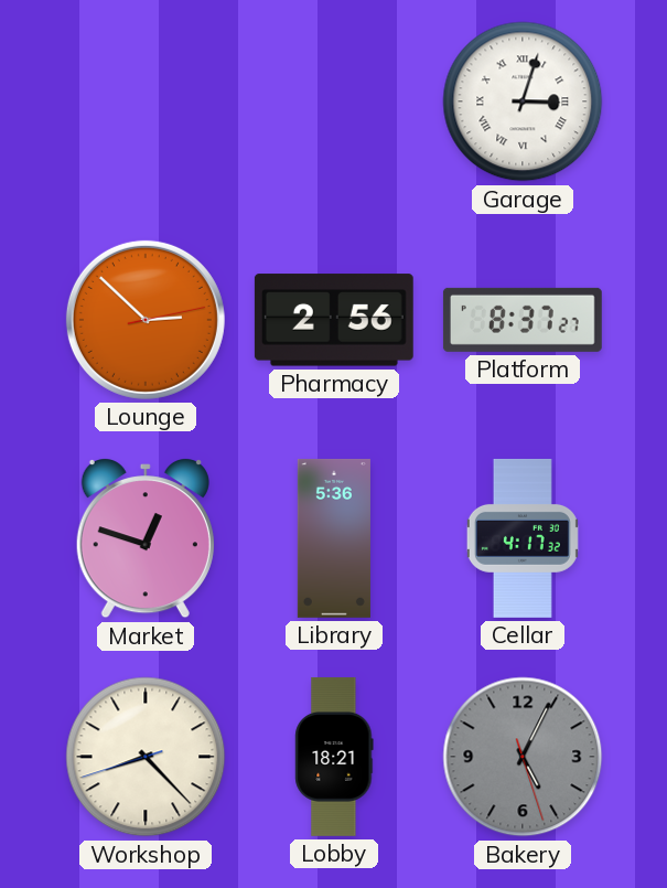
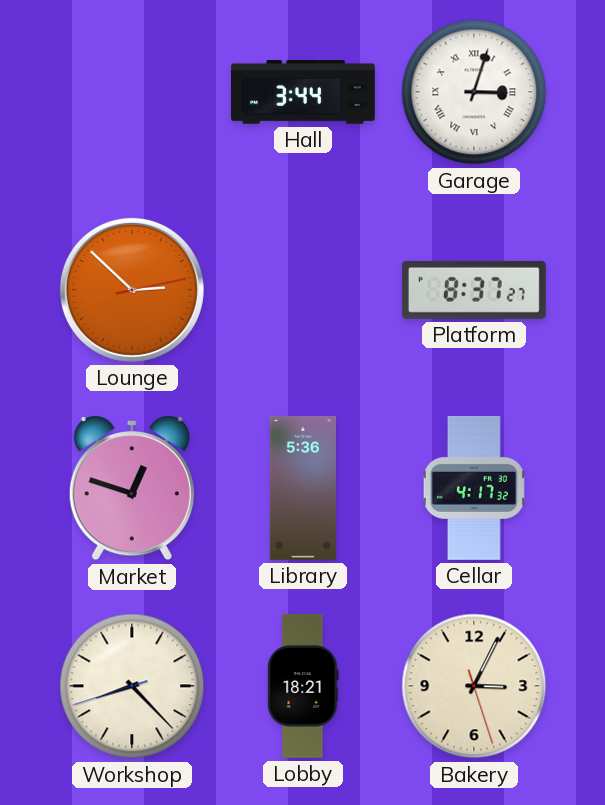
Hall: none -> 3:44 (304, 92)
Pharmacy: 2:56 -> none (334, 320)
Bakery: 5:04 -> 3:04 (474, 686)
Bakery dial: grey -> cream (474, 686)
